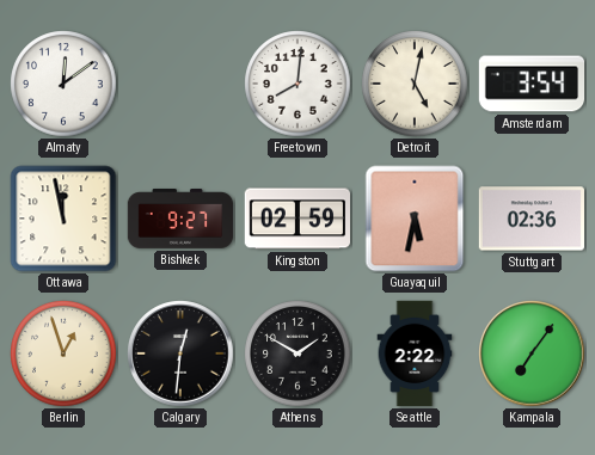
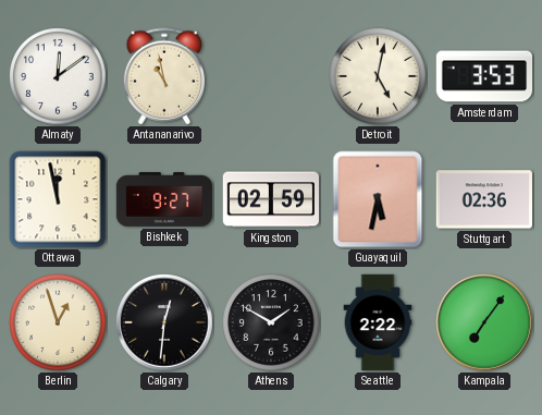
Antananarivo: none -> 10:58 (164, 76)
Freetown: 8:01 -> none (297, 84)
Amsterdam: 3:54 -> 3:53 (484, 76)
